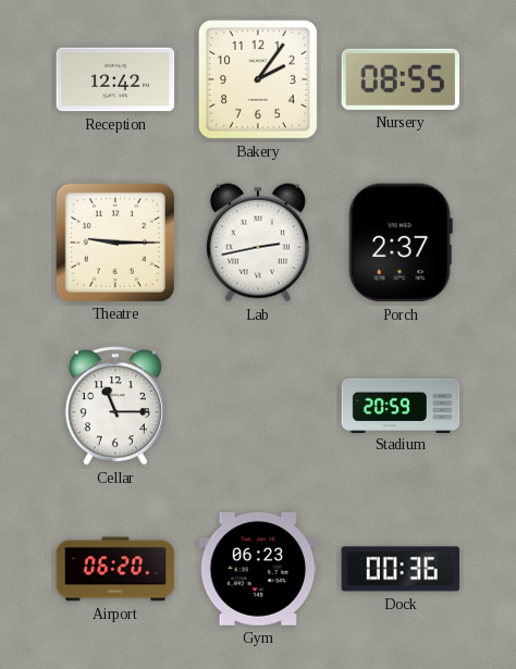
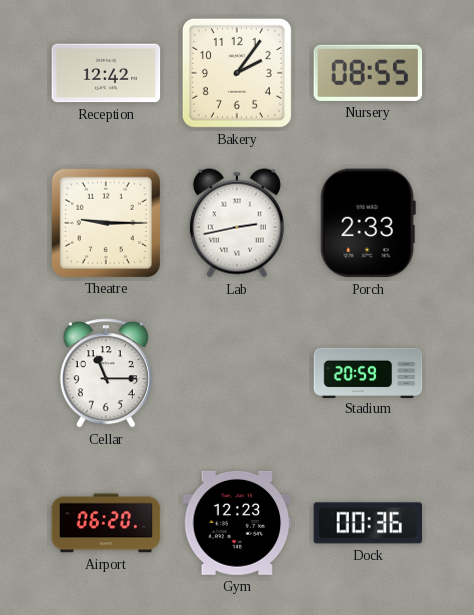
Porch: 2:37 -> 2:33 (368, 223)
Gym: 06:23 -> 12:23 (237, 523)
